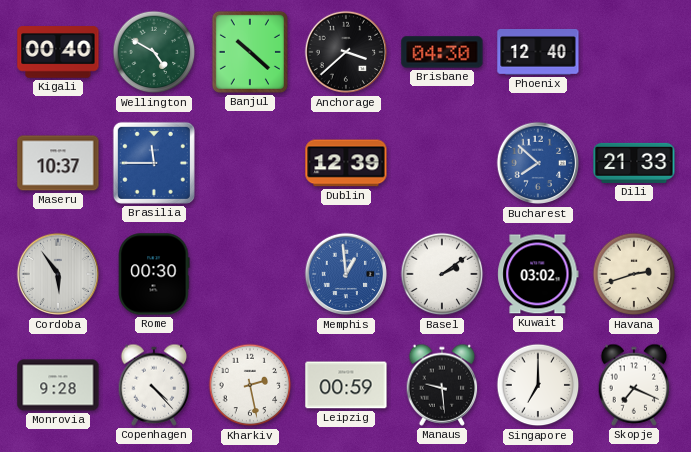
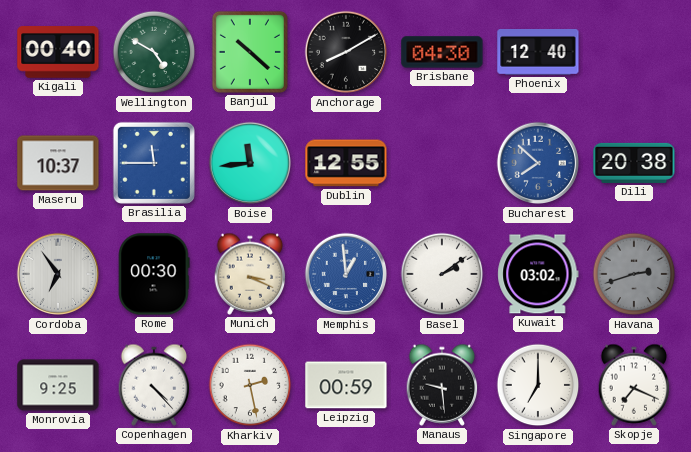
Anchorage: 3:38 -> 8:10 (346, 52)
Boise: none -> 11:44 (250, 163)
Dublin: 12:39 -> 12:55 (346, 163)
Dili: 21:33 -> 20:38 (634, 163)
Cordoba: 5:54 -> 6:54 (58, 274)
Munich: none -> 3:19 (250, 274)
Havana dial: cream -> grey (634, 274)
Monrovia: 9:28 -> 9:25 (58, 385)
